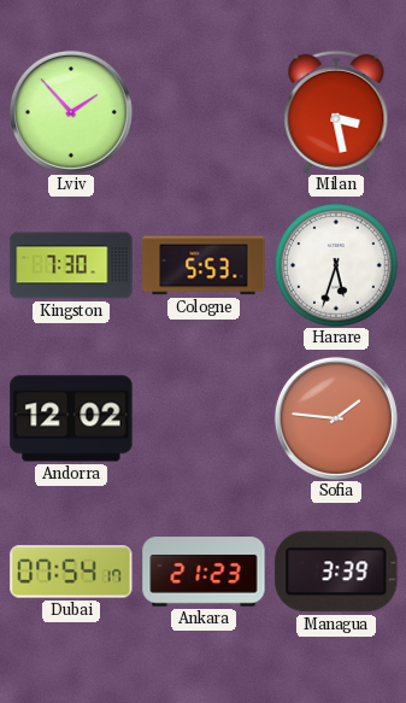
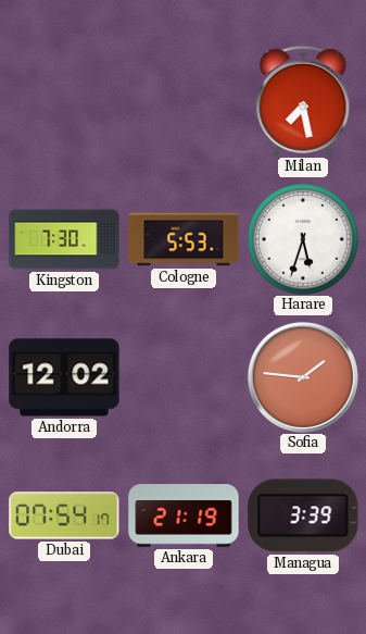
Lviv: 1:53 -> none (71, 112)
Milan: 3:28 -> 7:28 (303, 101)
Ankara: 21:23 -> 21:19 (184, 515)
